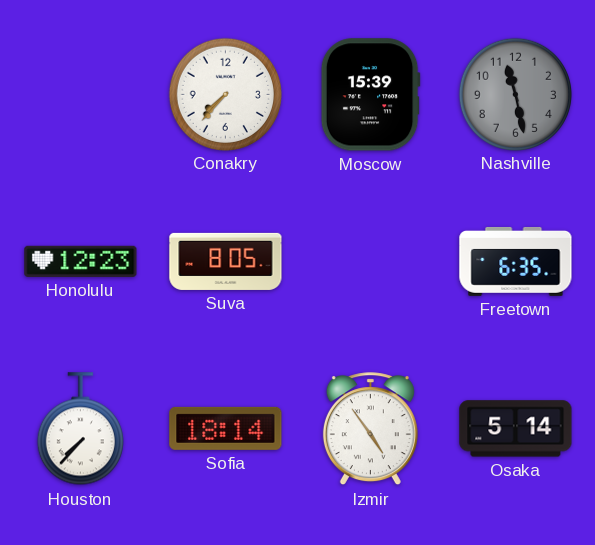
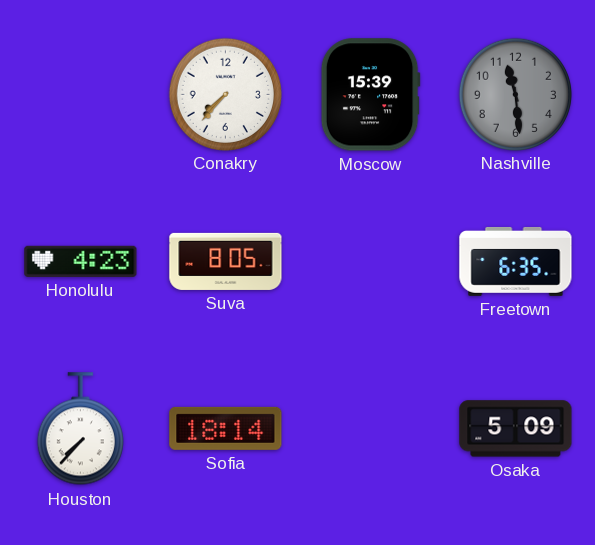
Nashville: 11:28 -> 11:29 (515, 94)
Honolulu: 12:23 -> 4:23 (81, 261)
Izmir: 4:54 -> none (370, 429)
Osaka: 5:14 -> 5:09 (516, 429)
